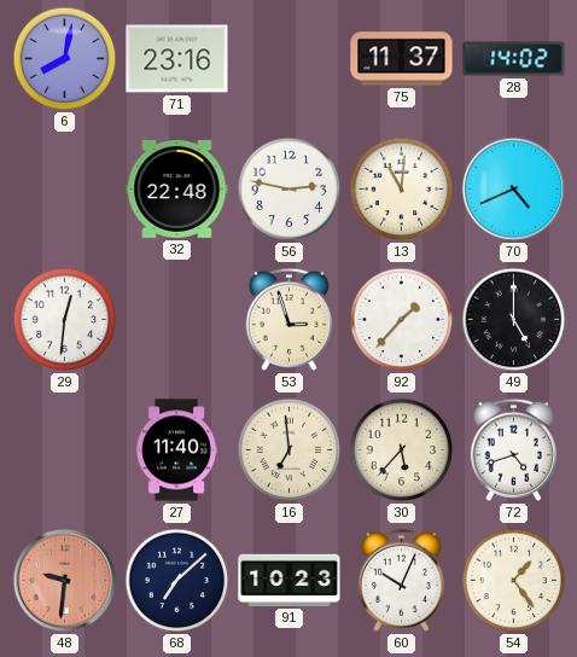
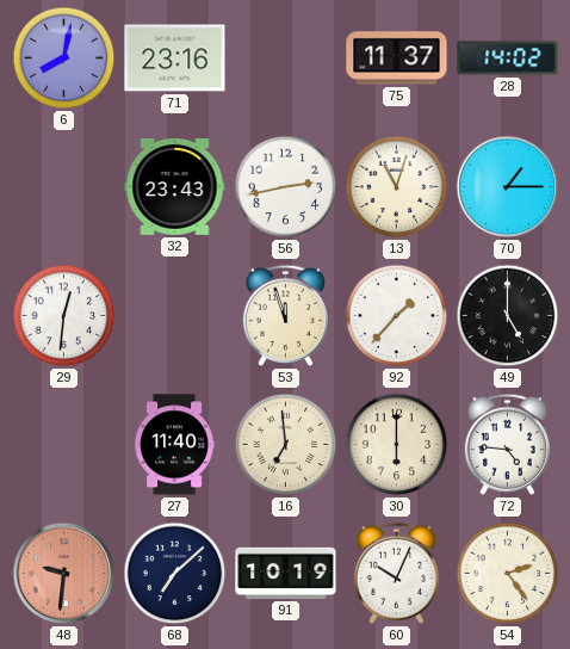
32: 22:48 -> 23:43 (175, 186)
56: 2:47 -> 2:43 (286, 187)
13: 11:01 -> 11:03 (397, 187)
70: 4:41 -> 1:15 (508, 187)
53: 2:57 -> 11:57 (285, 315)
30: 5:37 -> 6:00 (397, 445)
72: 4:42 -> 4:46 (507, 444)
91: 10:23 -> 10:19 (286, 573)
54: 1:24 -> 2:24 (508, 574)
